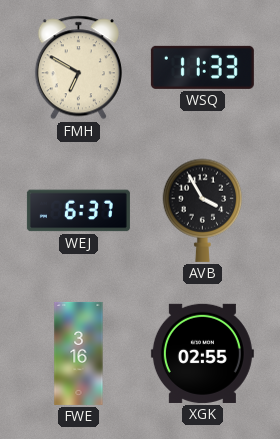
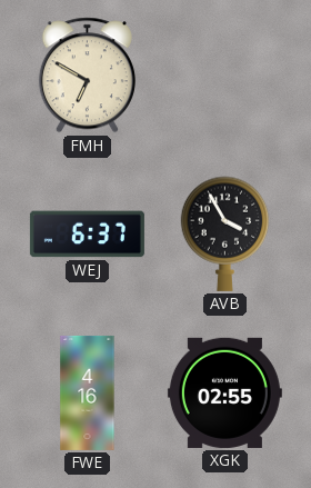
WSQ: 11:33 -> none (202, 67)
FWE: 3:16 -> 4:16 (88, 392)
